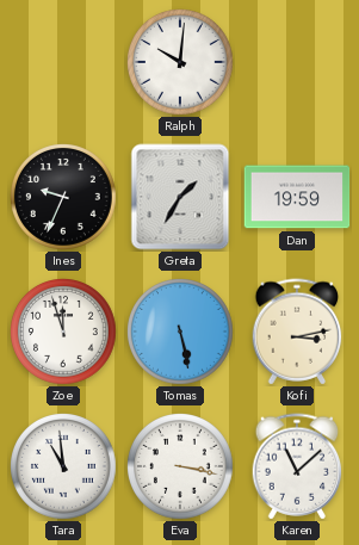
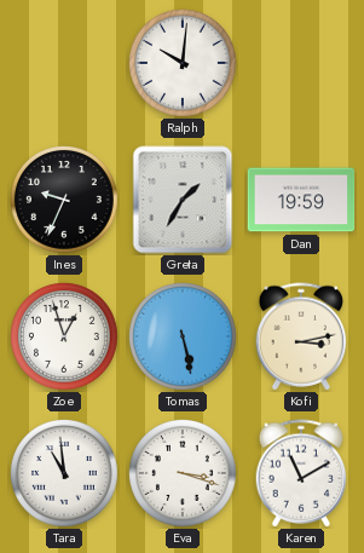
Zoe: 11:57 -> 12:57 (65, 338)
Eva: 3:17 -> 3:18 (184, 474)
Karen: 11:08 -> 11:10 (301, 473)
